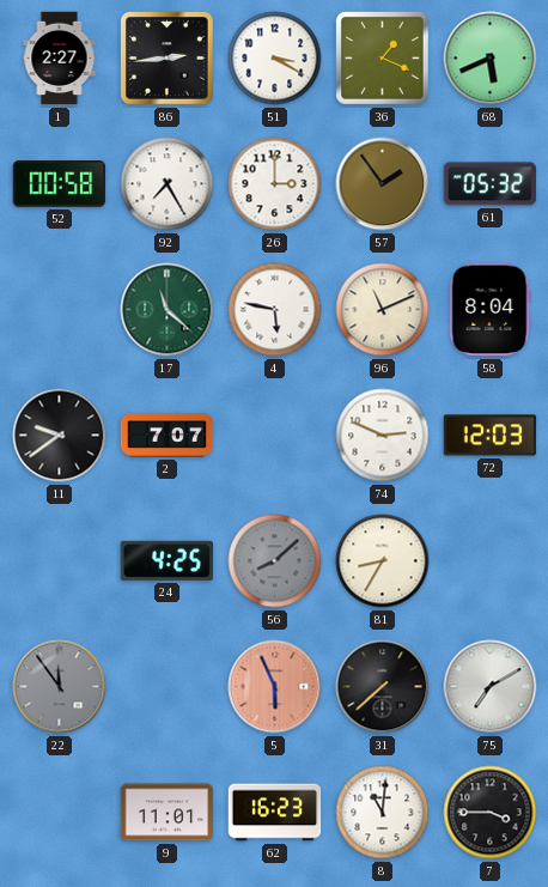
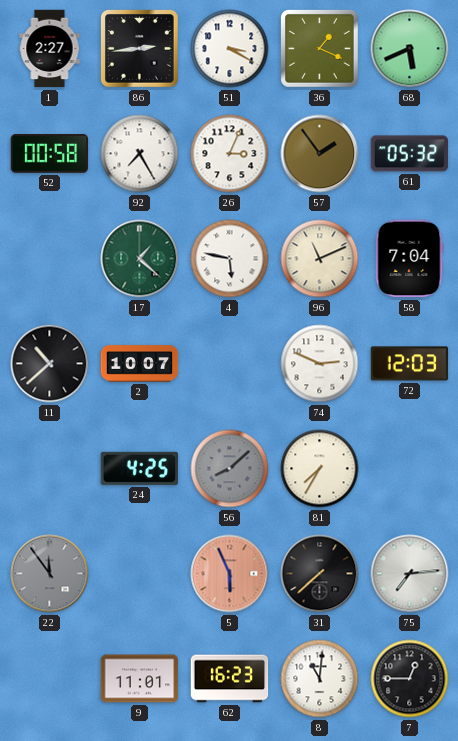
26: 3:00 -> 3:04 (230, 154)
17: 11:22 -> 1:22 (140, 259)
58: 8:04 -> 7:04 (410, 259)
11: 9:39 -> 10:38 (50, 364)
2: 7:07 -> 10:07 (140, 364)
81: 8:35 -> 7:35 (320, 469)
75: 7:10 -> 7:14 (410, 574)
7: 3:45 -> 12:45 (410, 679)
